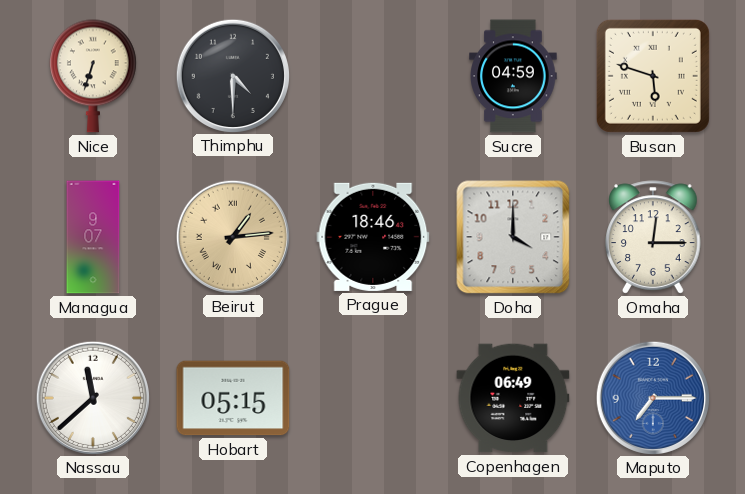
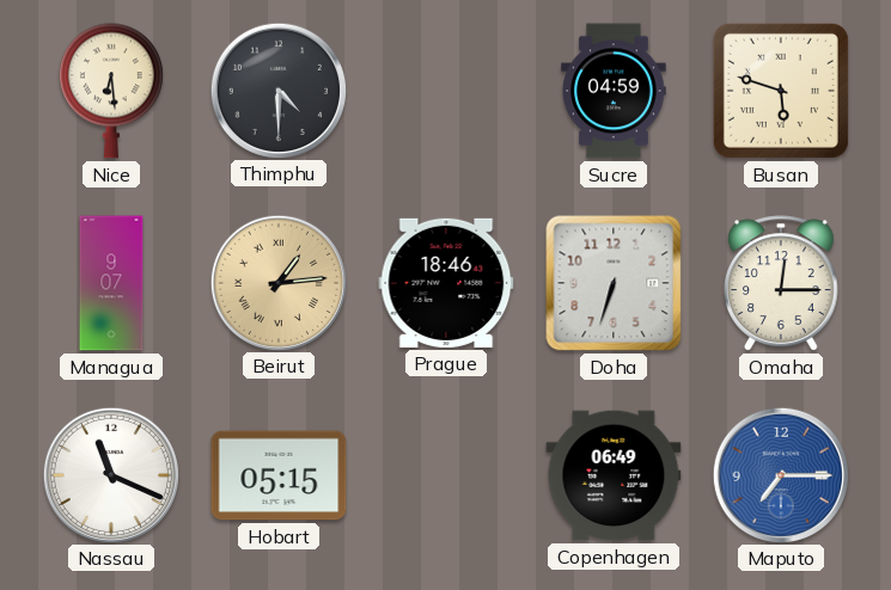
Nice: 6:33 -> 6:29 (112, 91)
Doha: 4:00 -> 6:33 (614, 283)
Nassau: 11:38 -> 11:19 (110, 474)
